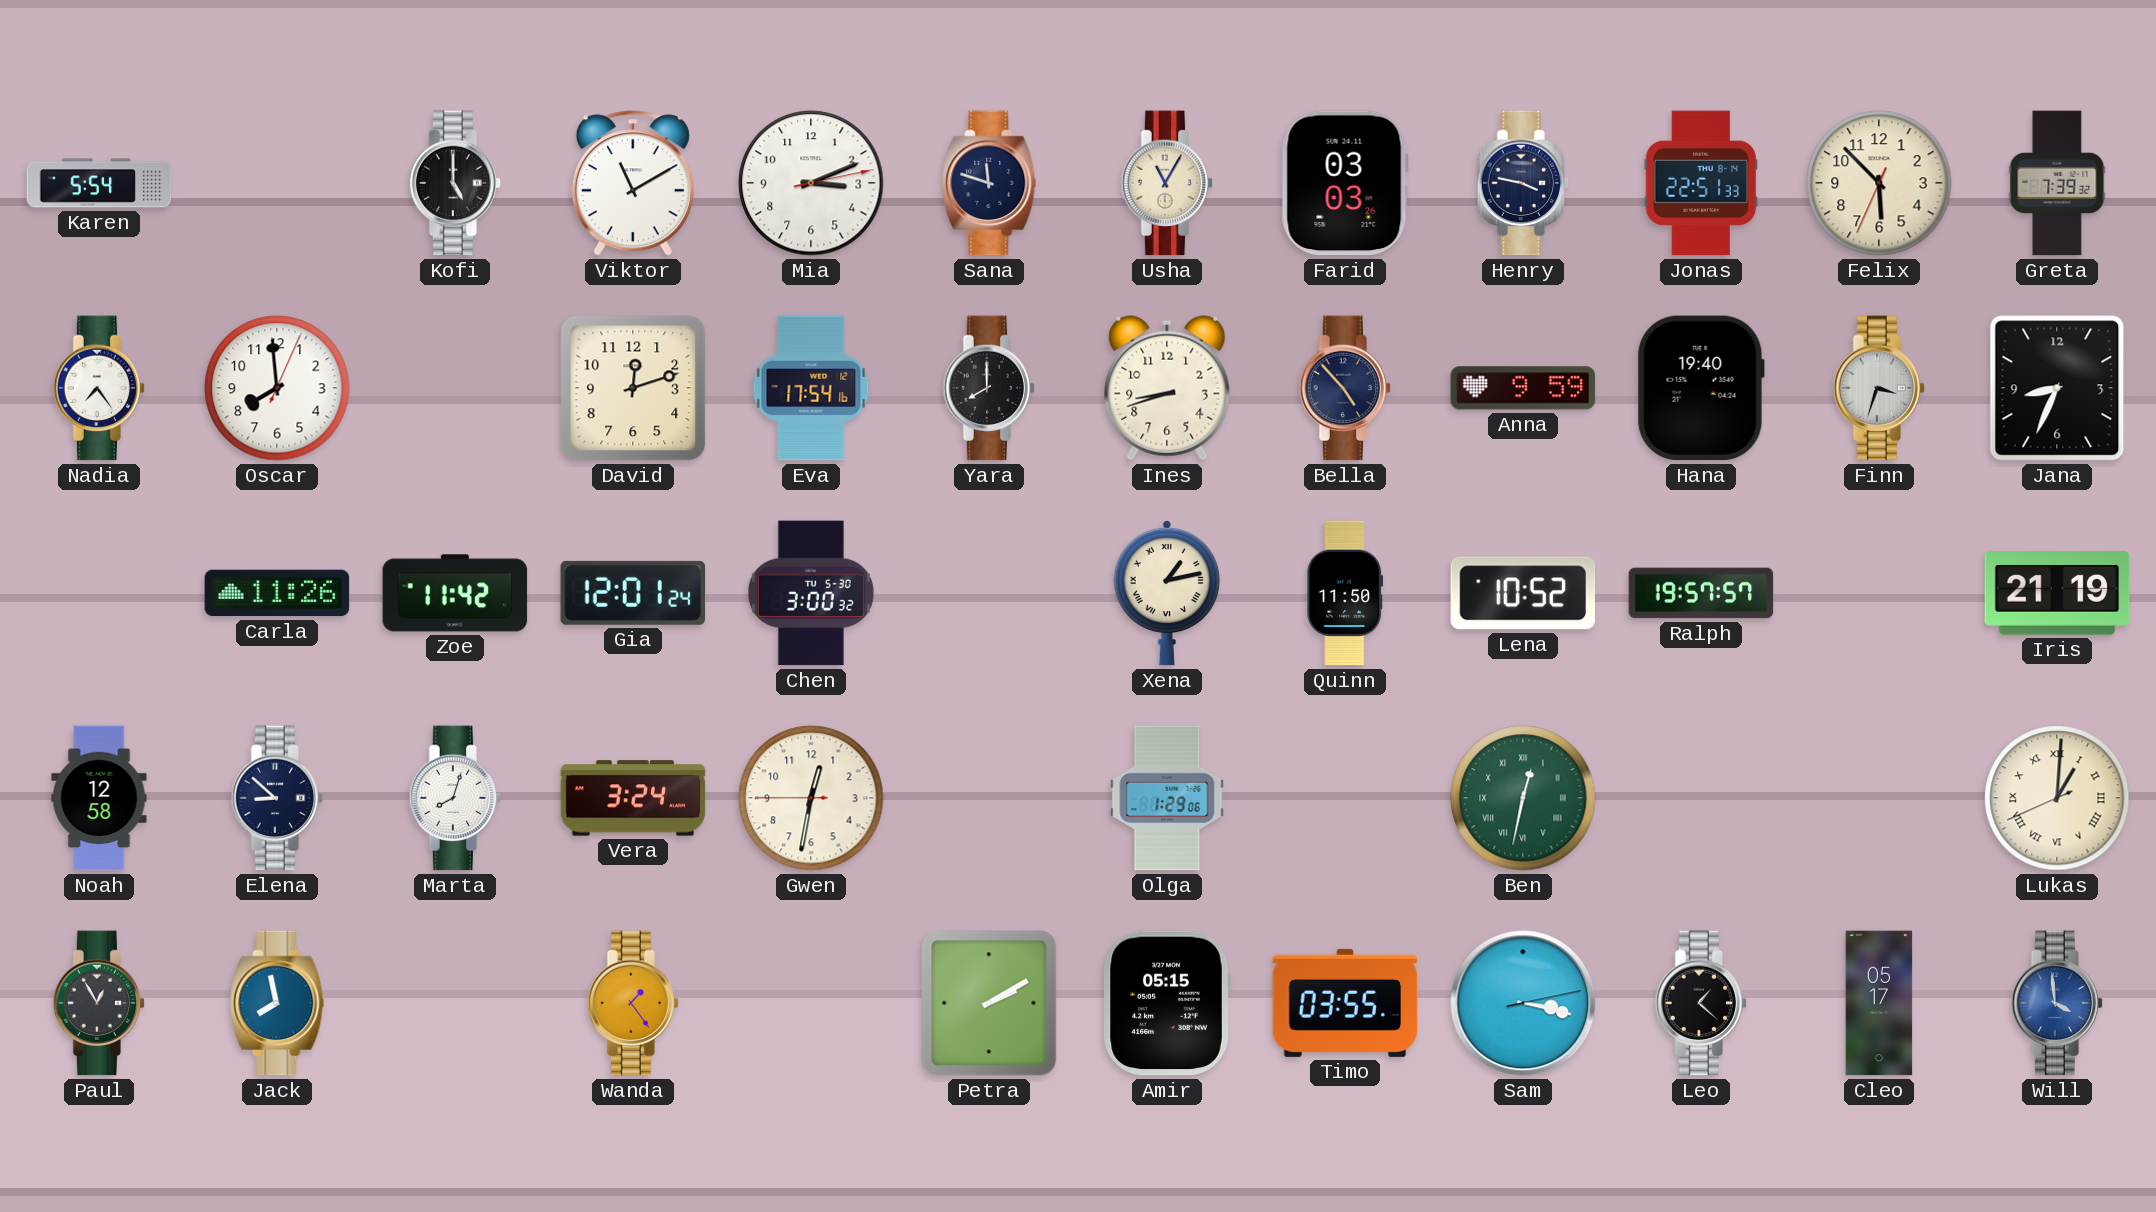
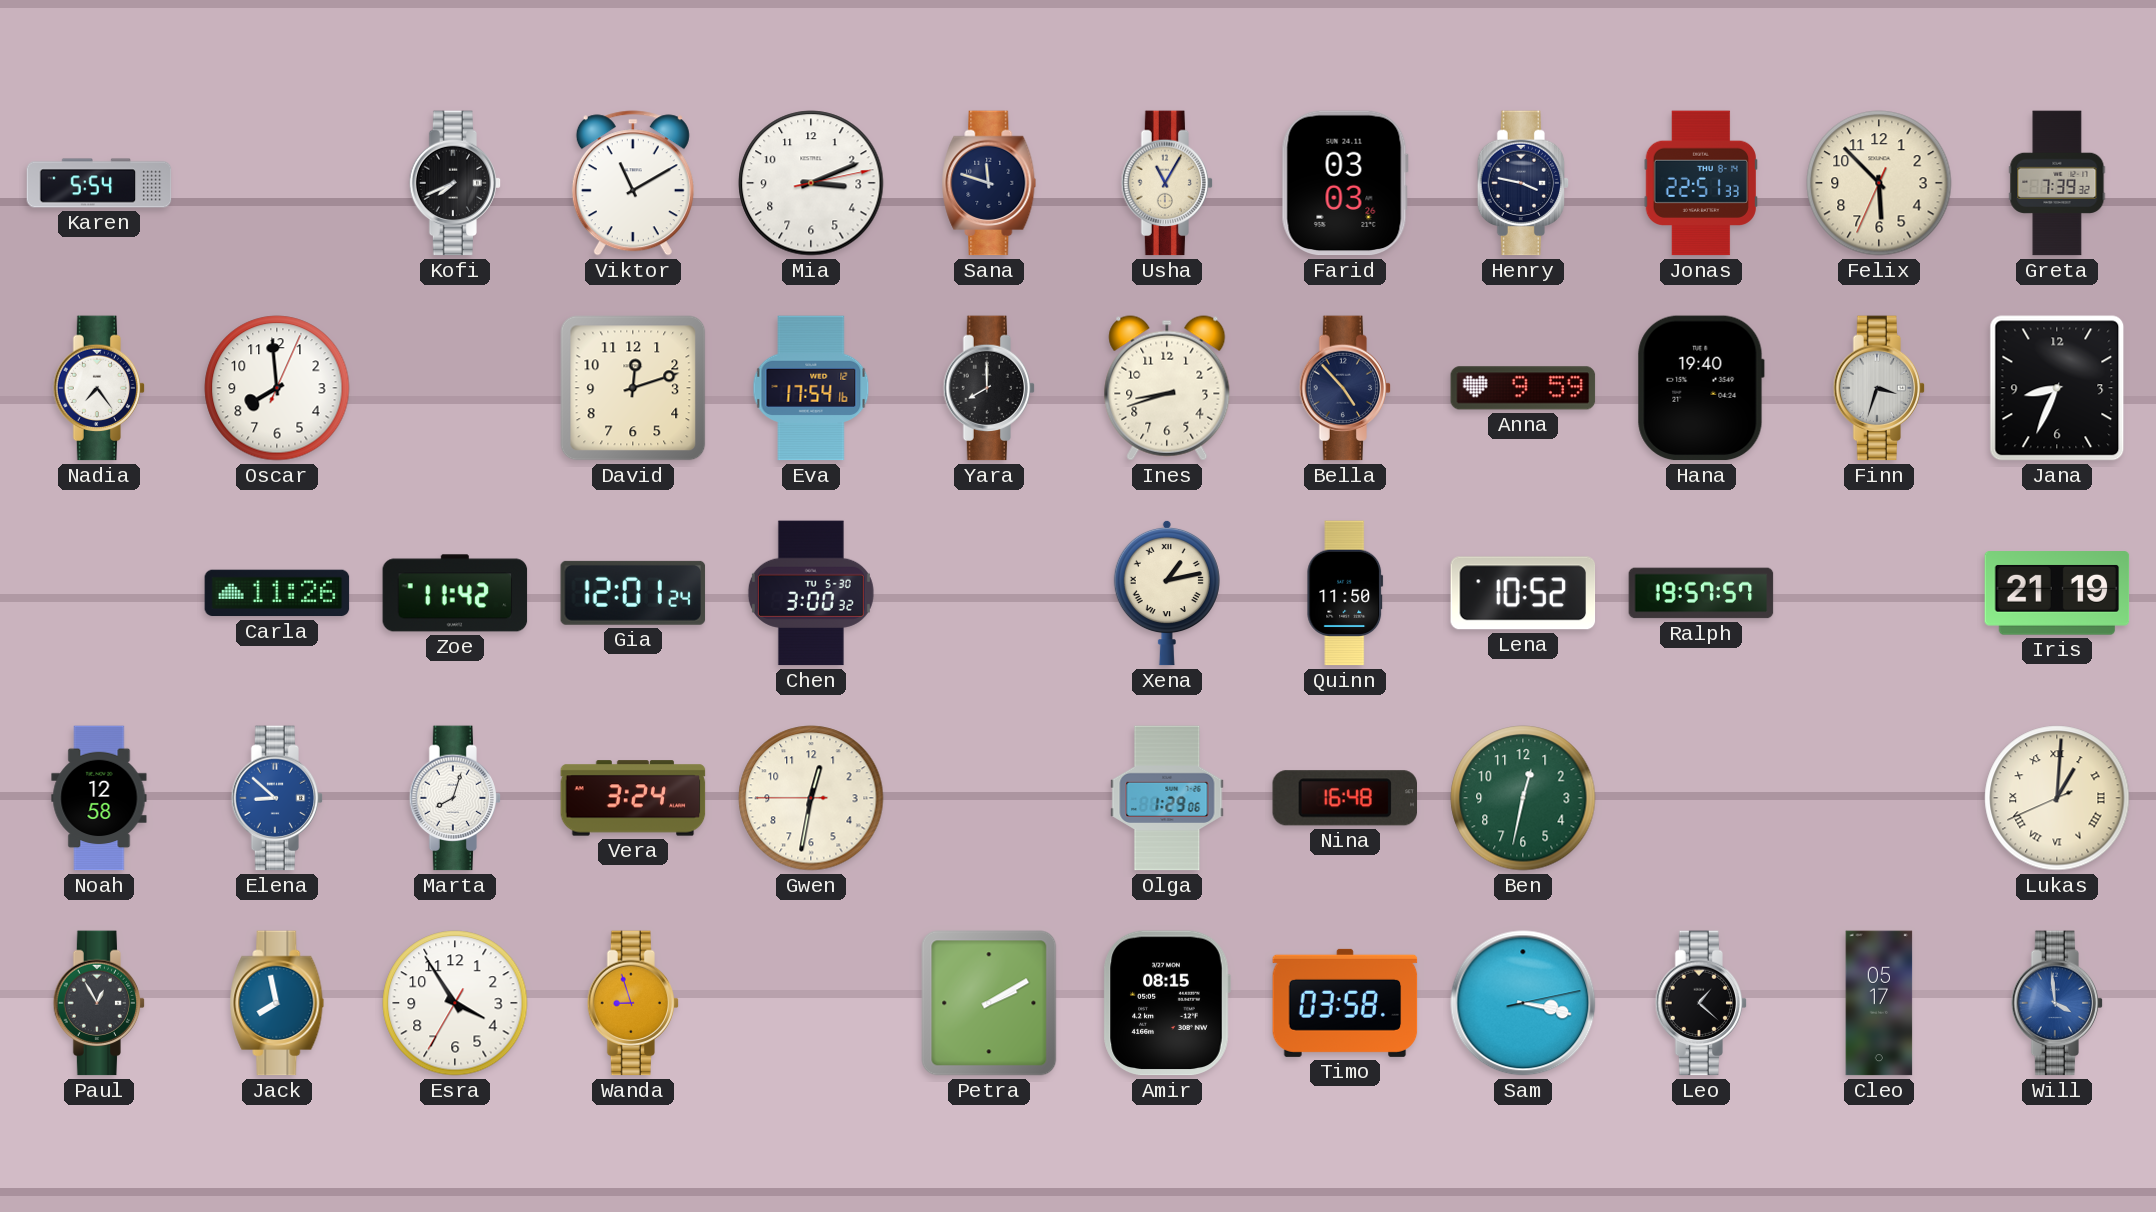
Kofi: 5:00 -> 7:41 (455, 183)
Elena dial: navy -> blue (277, 798)
Nina: none -> 16:48 (1344, 798)
Ben numerals: Roman -> Arabic (1523, 798)
Esra: none -> 3:54 (455, 1003)
Wanda: 1:24 -> 8:57 (633, 1003)
Amir: 05:15 -> 08:15 (1167, 1003)
Timo: 03:55 -> 03:58 (1345, 1003)
